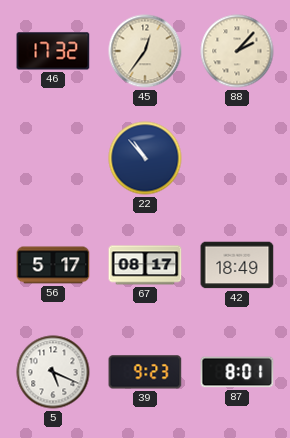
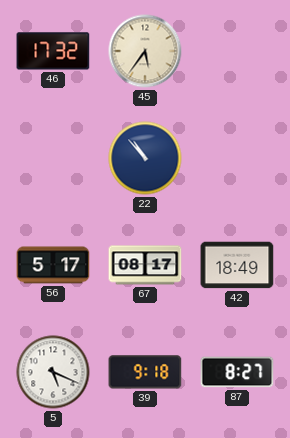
45: 12:36 -> 5:36 (145, 51)
88: 2:07 -> none (237, 51)
39: 9:23 -> 9:18 (145, 372)
87: 8:01 -> 8:27 (237, 372)
